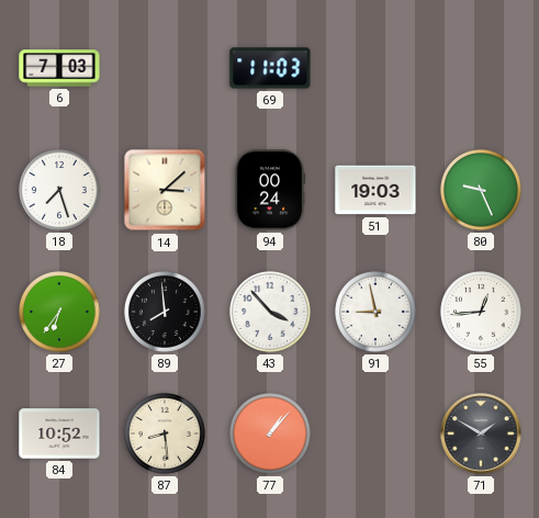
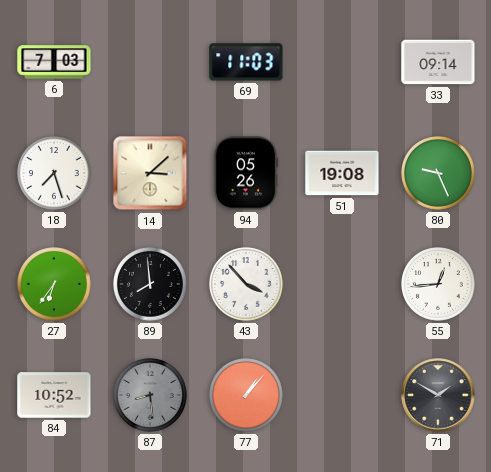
33: none -> 09:14 (438, 62)
94: 00:24 -> 05:26 (246, 173)
51: 19:03 -> 19:08 (342, 173)
91: 8:58 -> none (377, 313)
87 dial: cream -> grey (151, 396)
